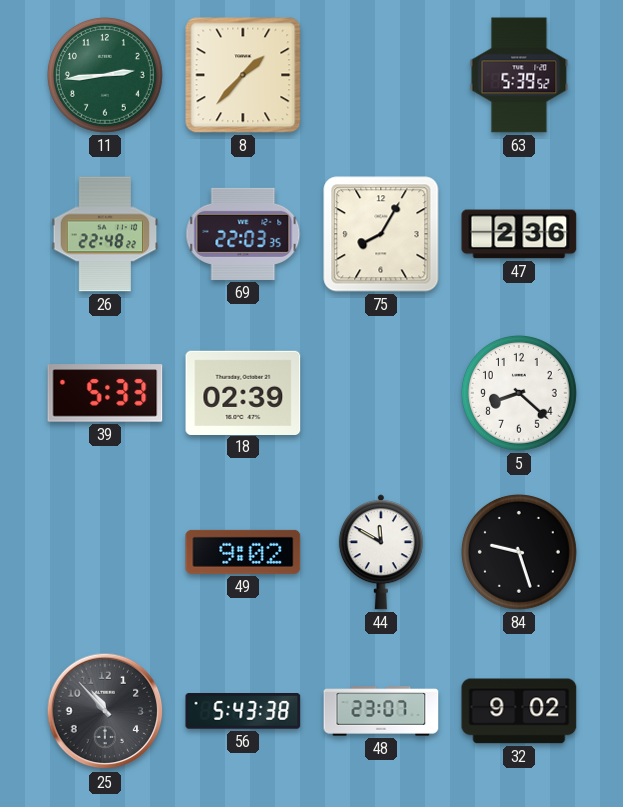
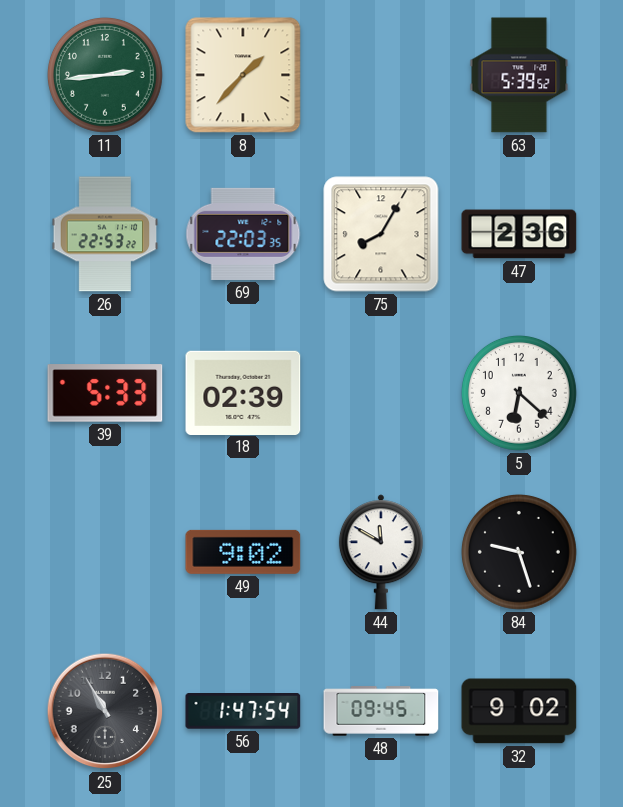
26: 22:48 -> 22:53 (105, 234)
5: 8:22 -> 6:22 (519, 393)
25: 10:53 -> 10:55 (105, 711)
56: 5:43 -> 1:47 (243, 711)
48: 23:07 -> 09:45 (381, 711)
